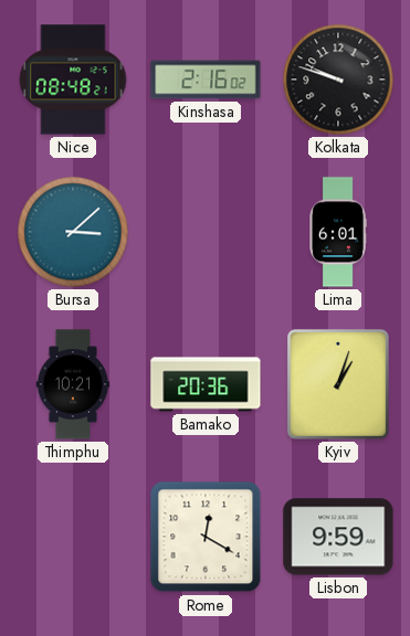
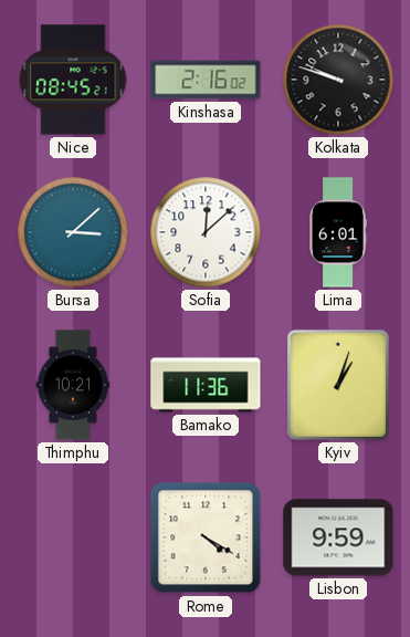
Nice: 08:48 -> 08:45 (73, 80)
Sofia: none -> 12:08 (206, 232)
Bamako: 20:36 -> 11:36 (206, 385)
Rome: 12:20 -> 4:20 (206, 537)
